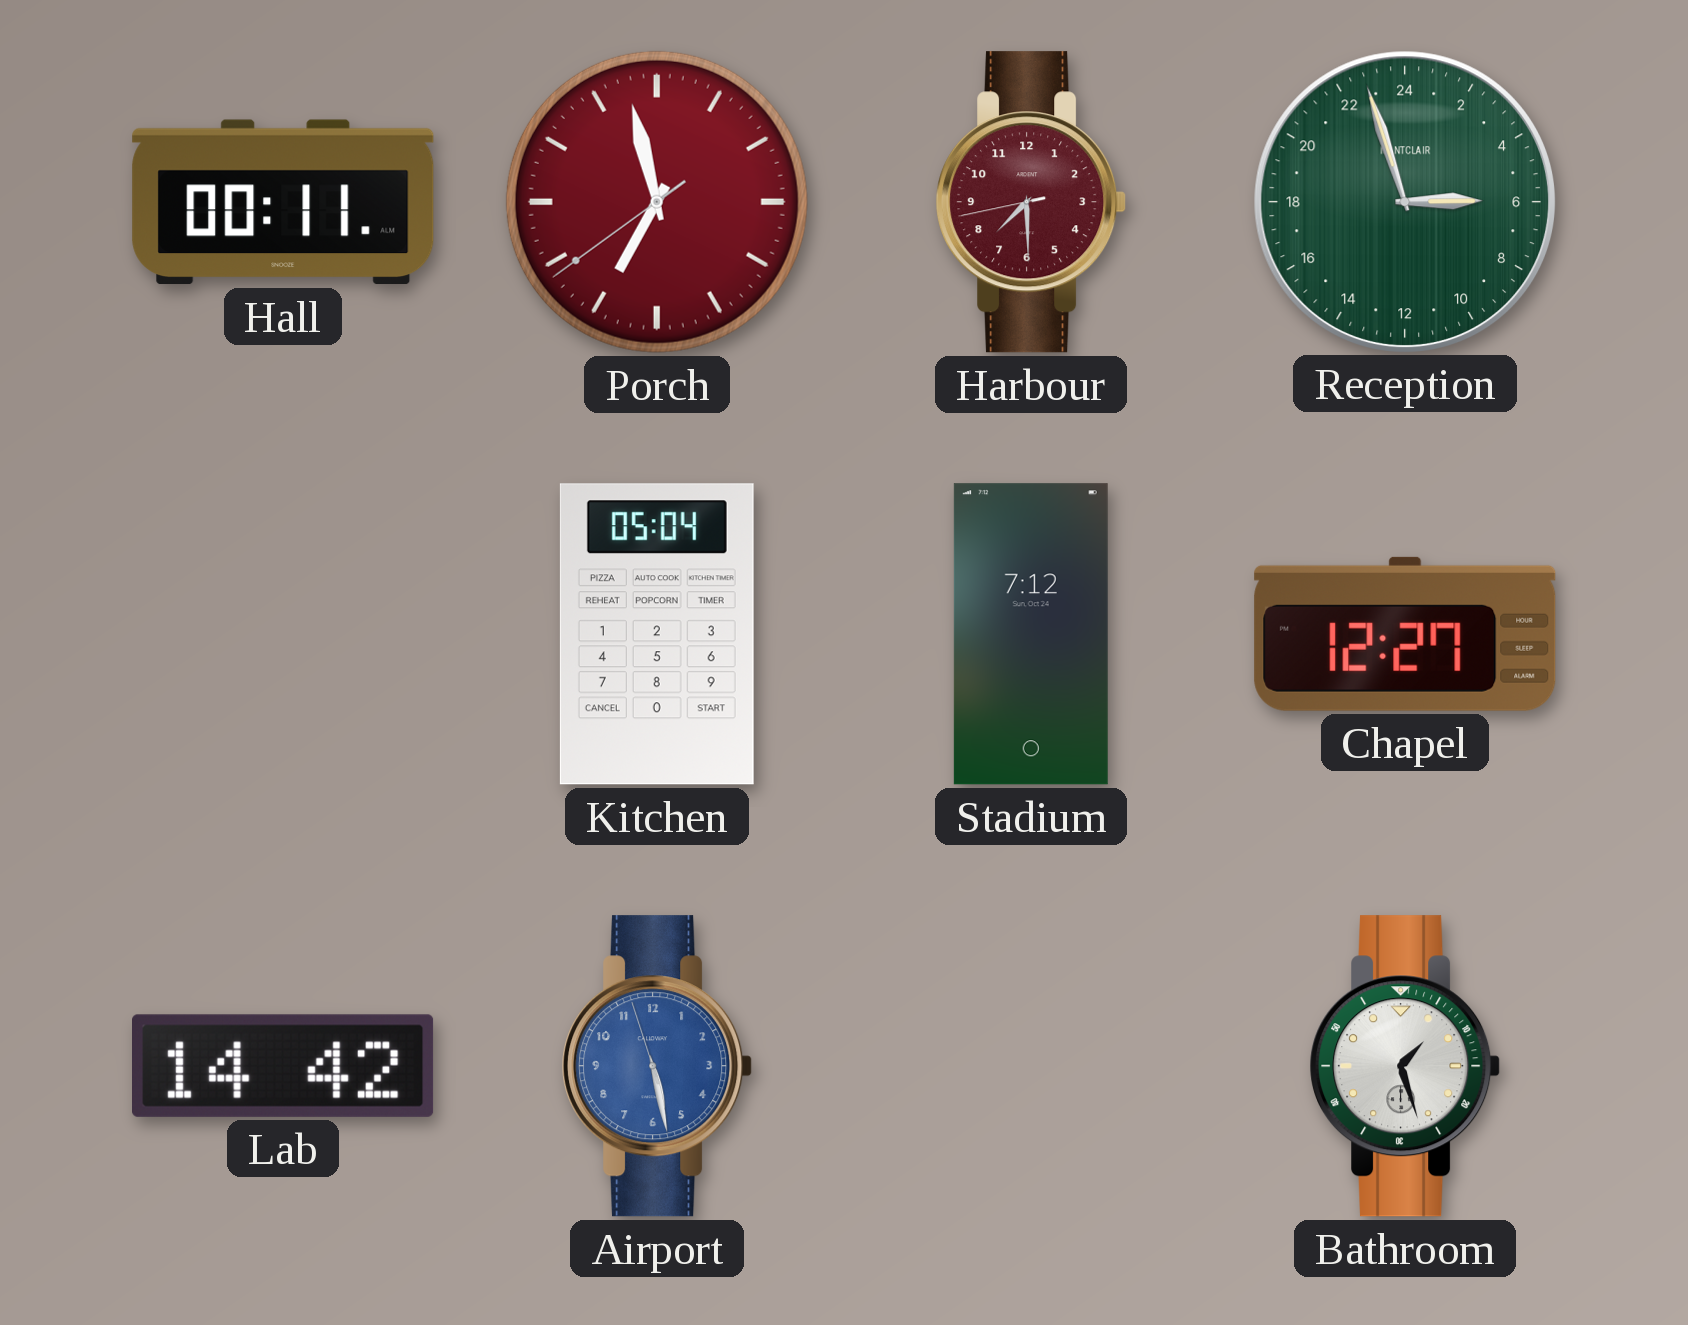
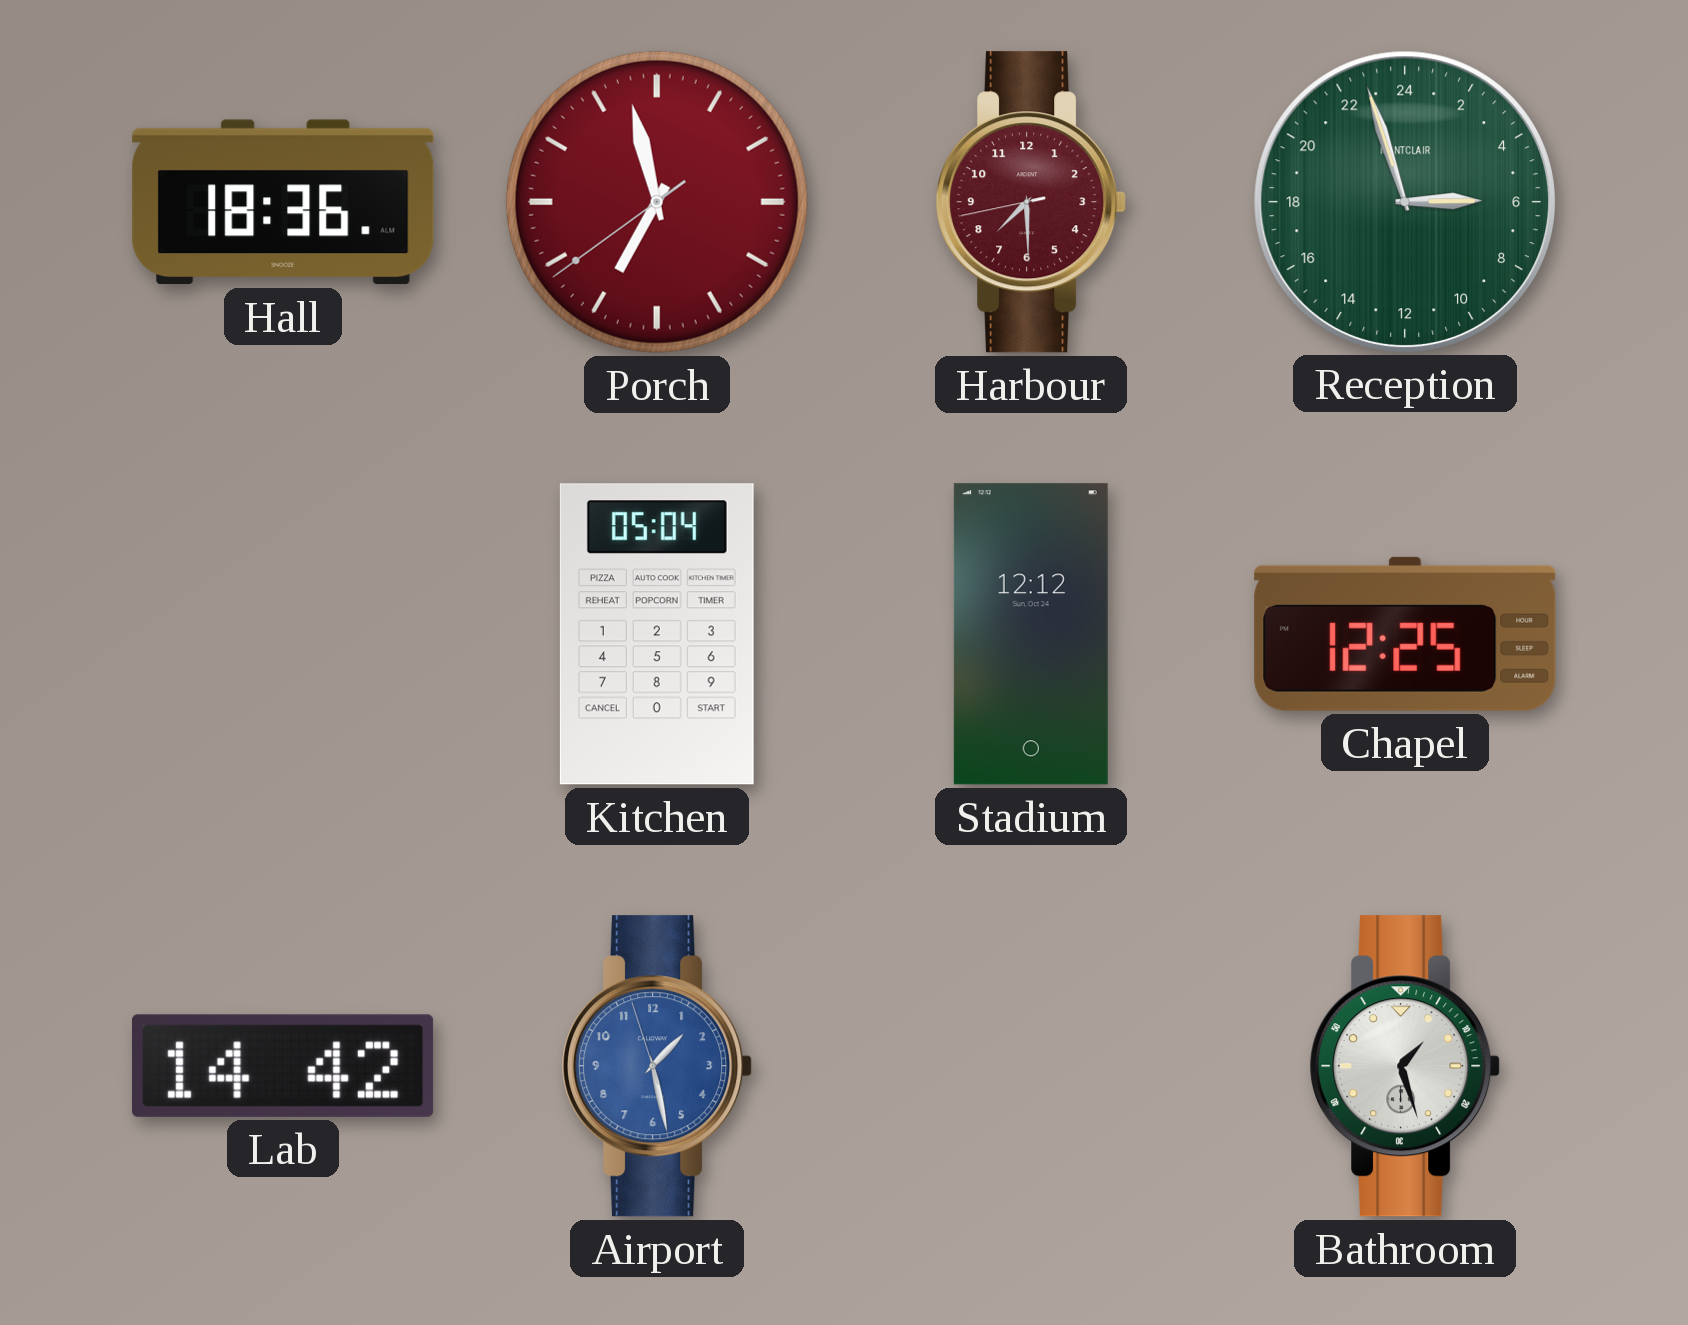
Hall: 00:11 -> 18:36 (283, 202)
Stadium: 7:12 -> 12:12 (1031, 634)
Chapel: 12:27 -> 12:25 (1405, 634)
Airport: 5:27 -> 1:27 (657, 1066)
